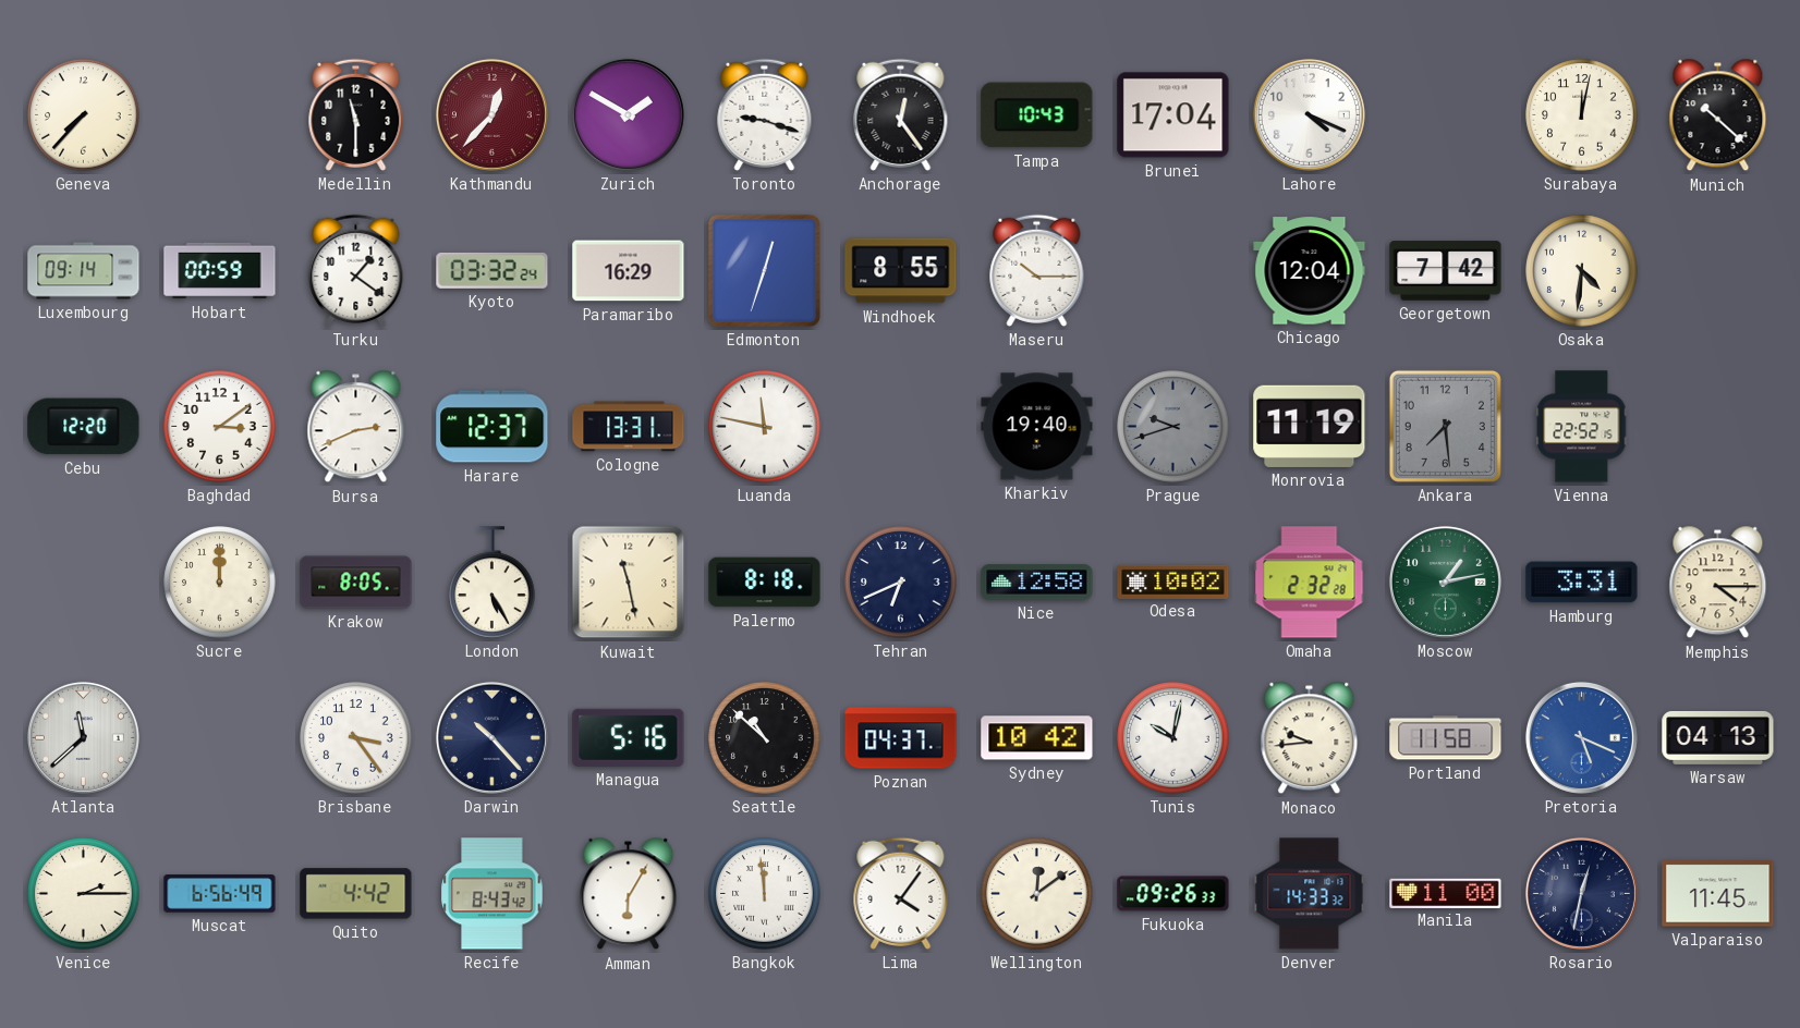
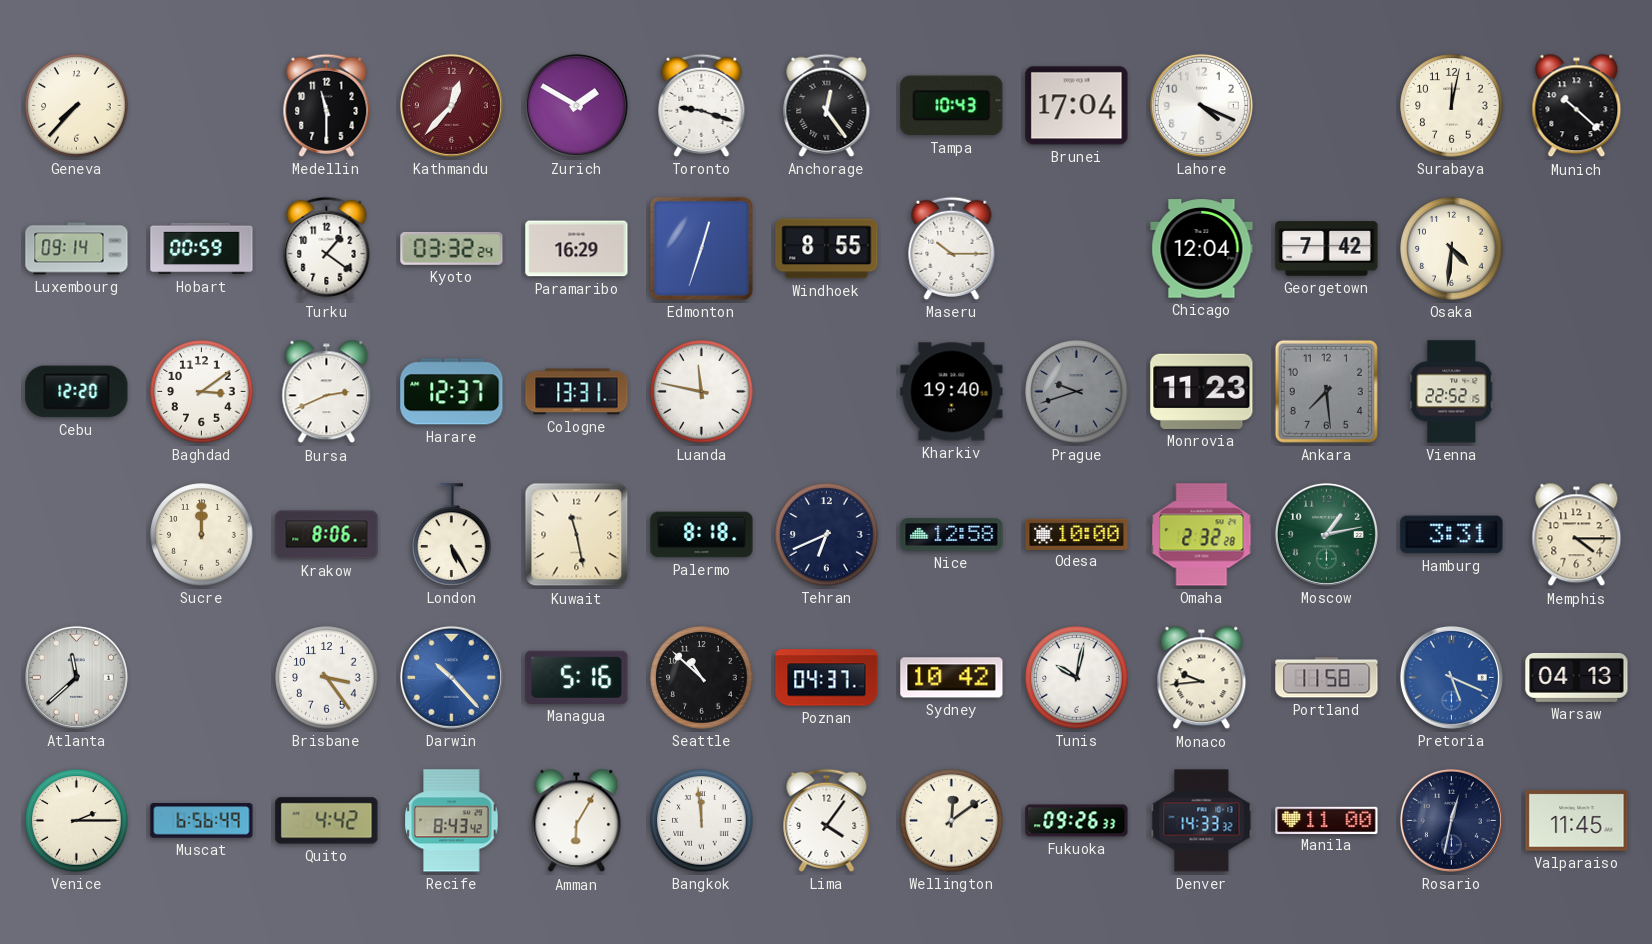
Monrovia: 11:19 -> 11:23 (1202, 391)
Krakow: 8:05 -> 8:06 (327, 535)
Odesa: 10:02 -> 10:00 (1077, 534)
Darwin dial: navy -> blue (451, 677)
